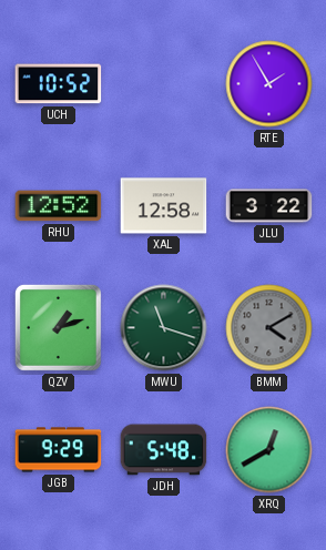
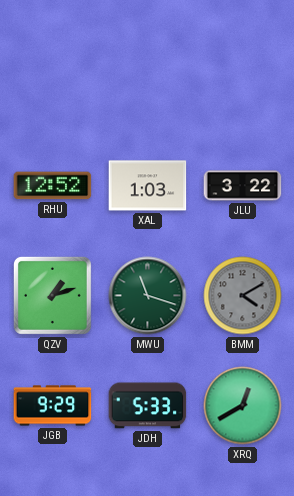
UCH: 10:52 -> none (59, 84)
RTE: 1:55 -> none (269, 84)
XAL: 12:58 -> 1:03 (148, 186)
JDH: 5:48 -> 5:33 (148, 406)
